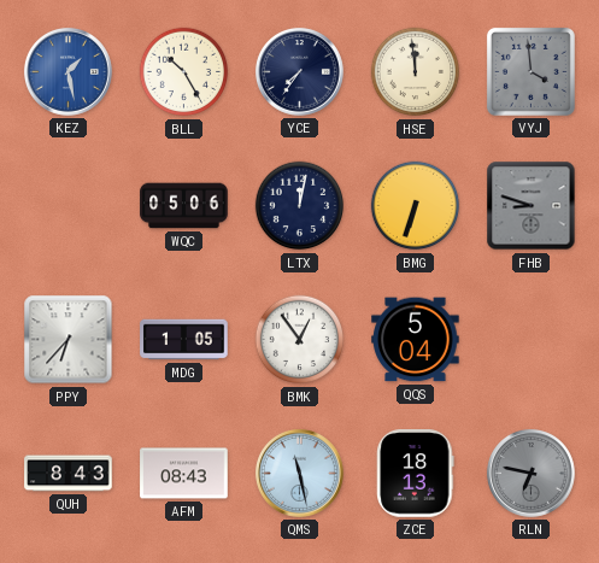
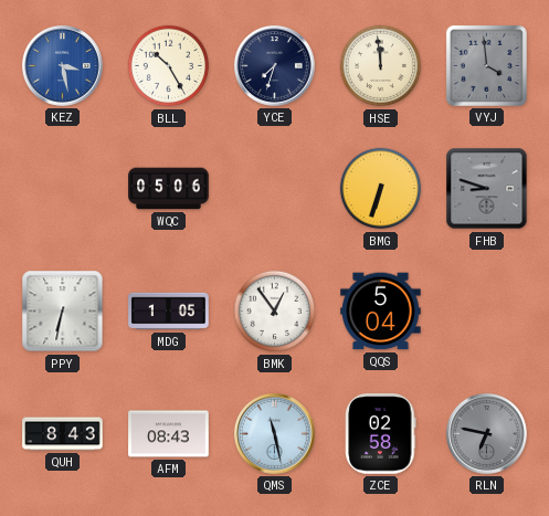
KEZ: 1:28 -> 3:28 (62, 65)
YCE: 7:36 -> 7:33 (274, 65)
LTX: 12:02 -> none (300, 206)
PPY: 6:37 -> 6:32 (63, 312)
ZCE: 18:13 -> 02:58 (381, 434)
